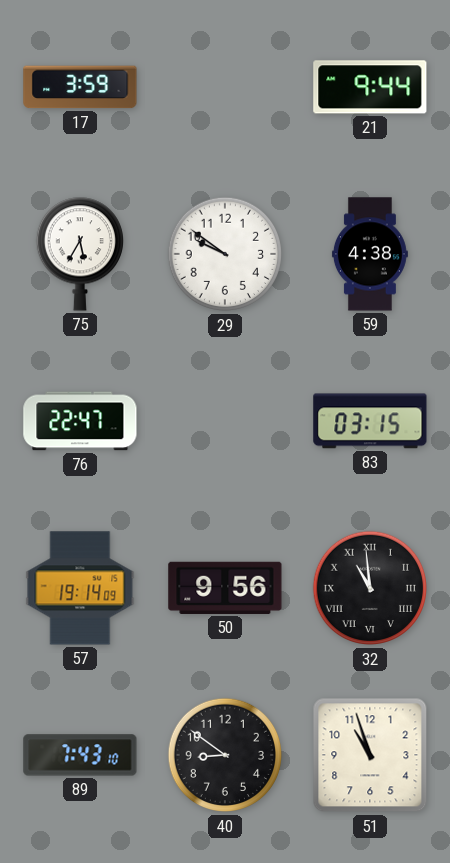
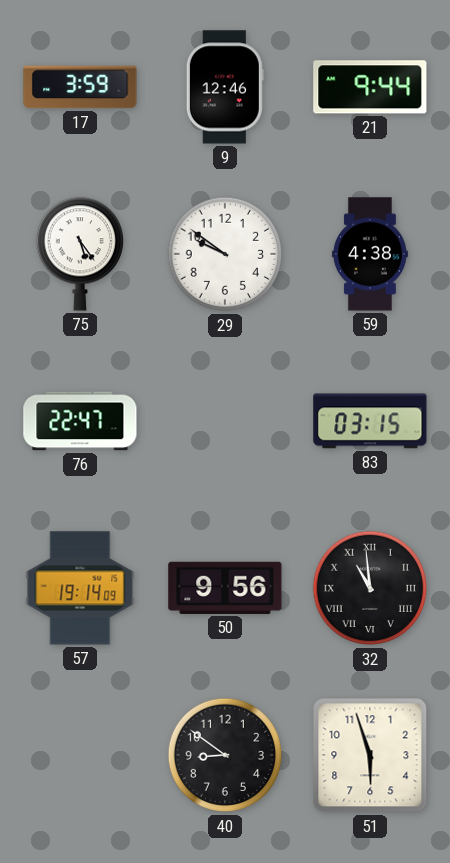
9: none -> 12:46 (225, 87)
75: 5:35 -> 5:24 (79, 254)
89: 7:43 -> none (80, 755)
51: 10:57 -> 5:57 (370, 755)
